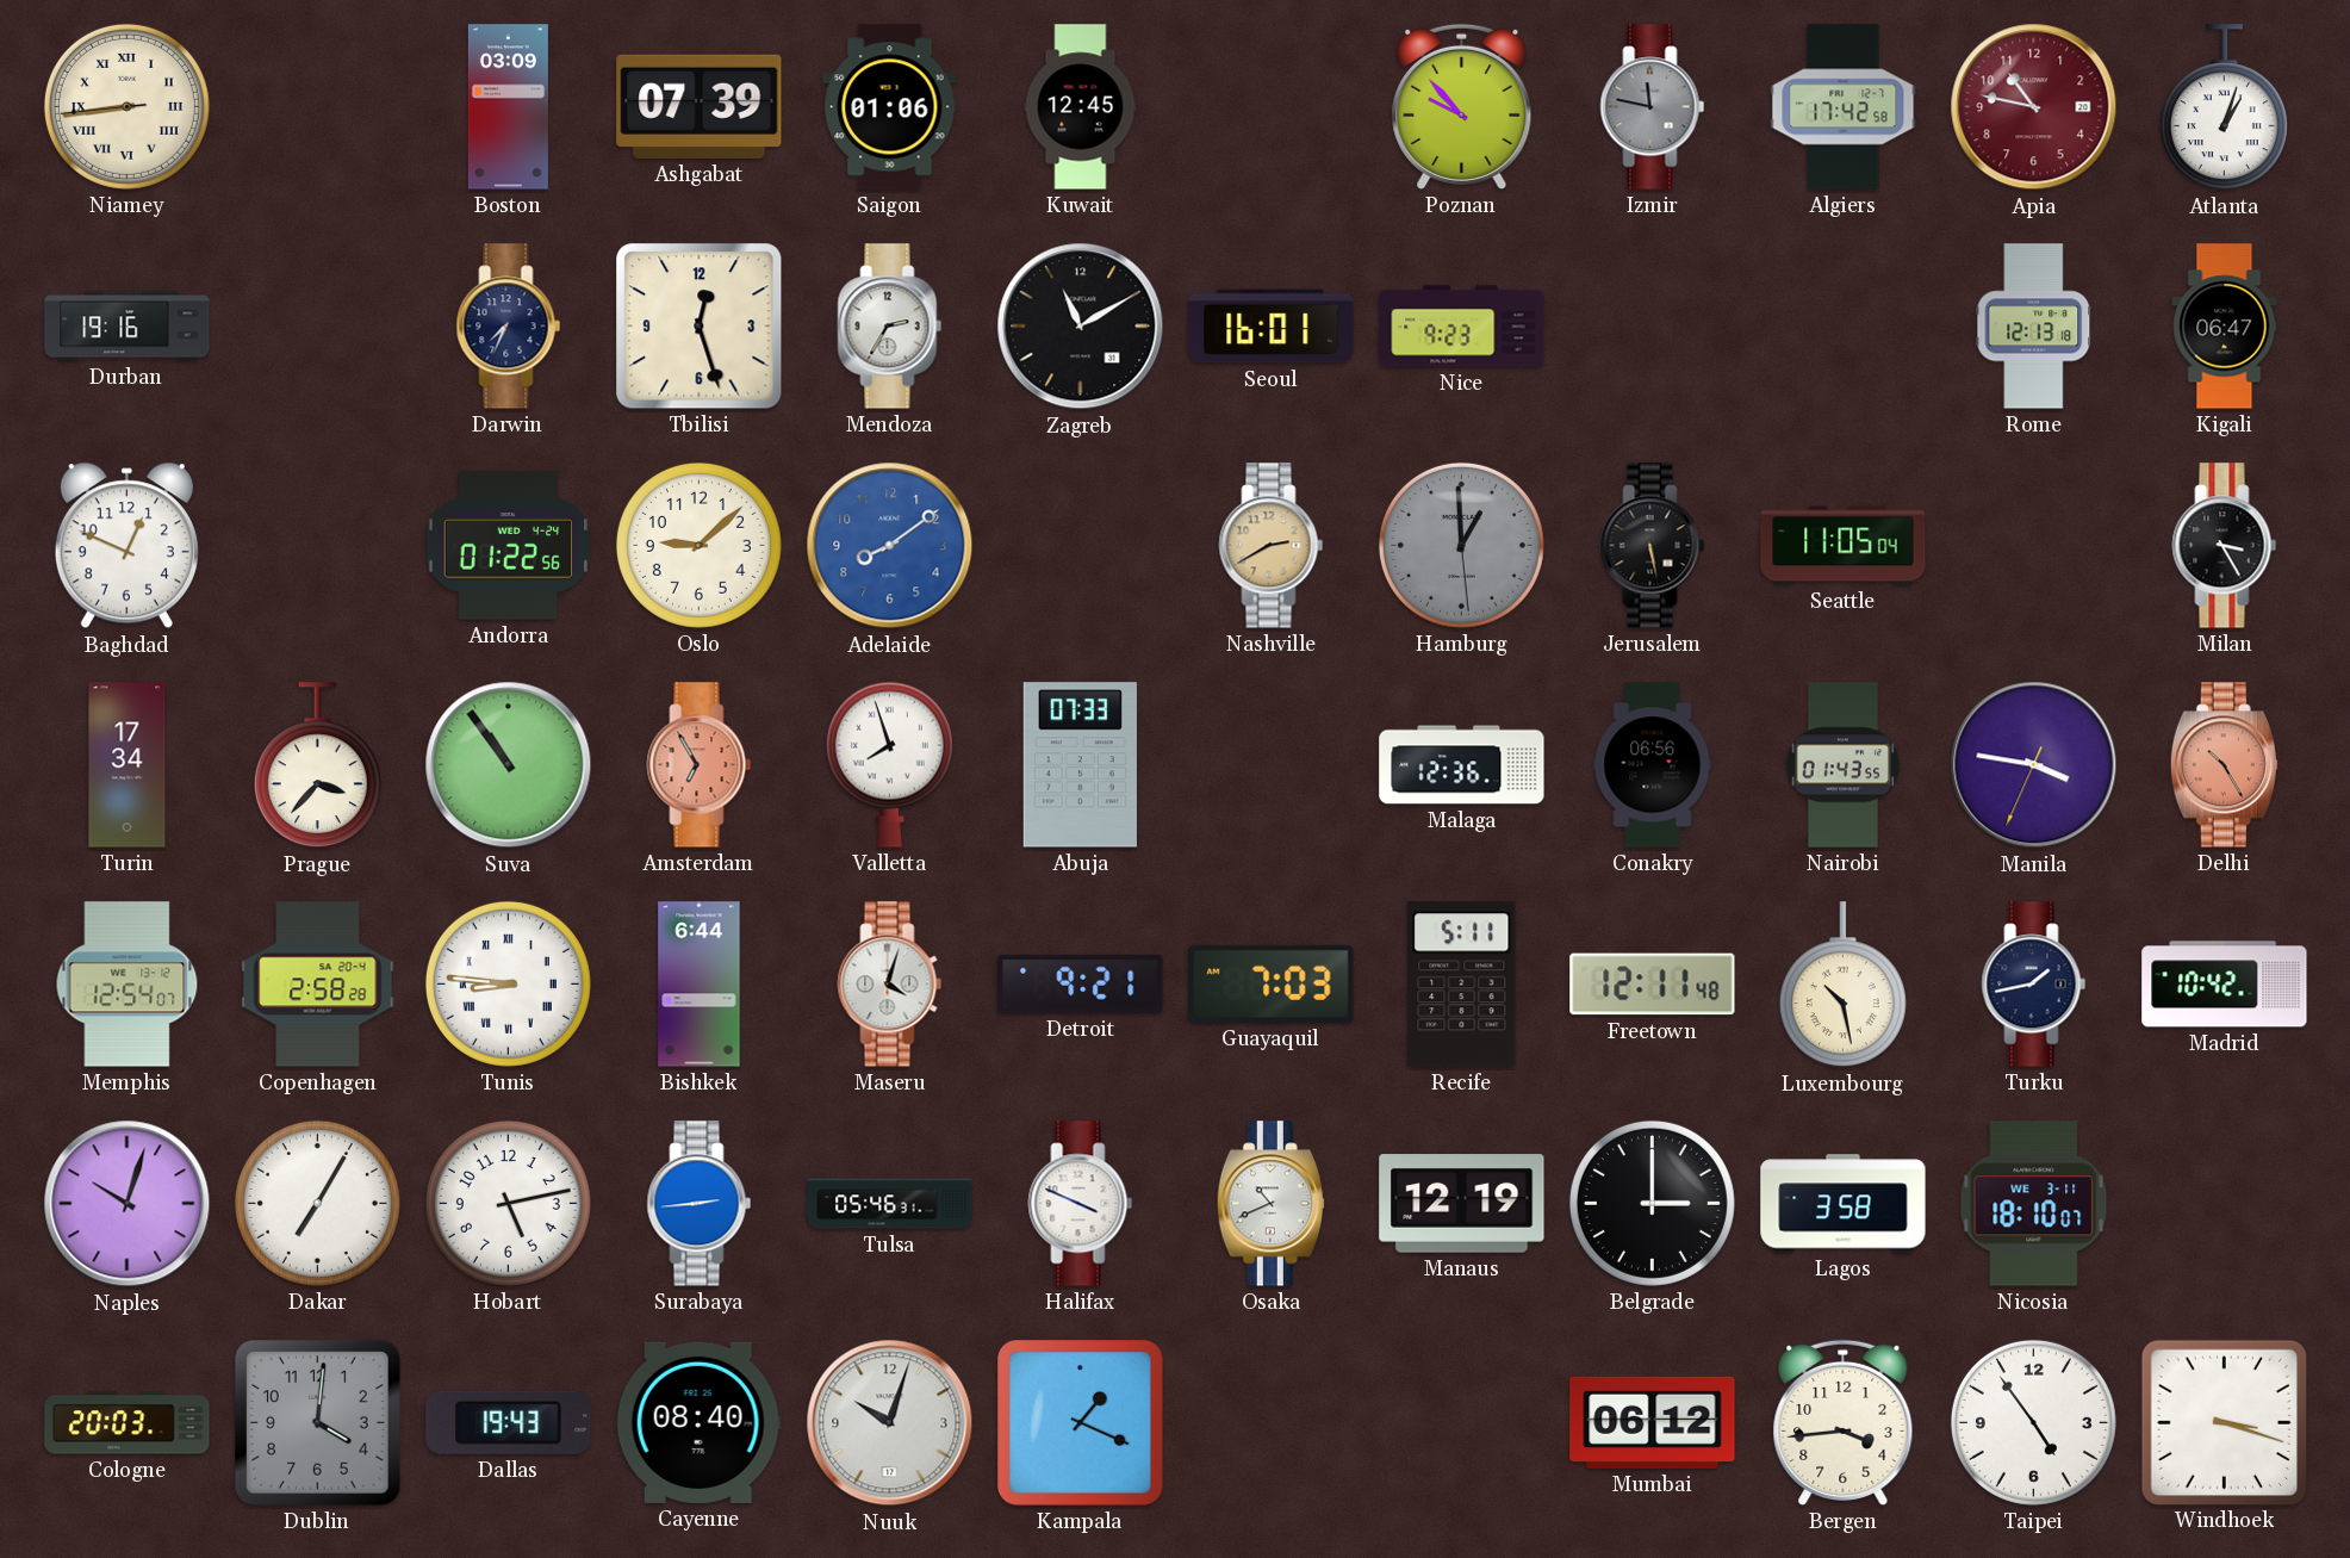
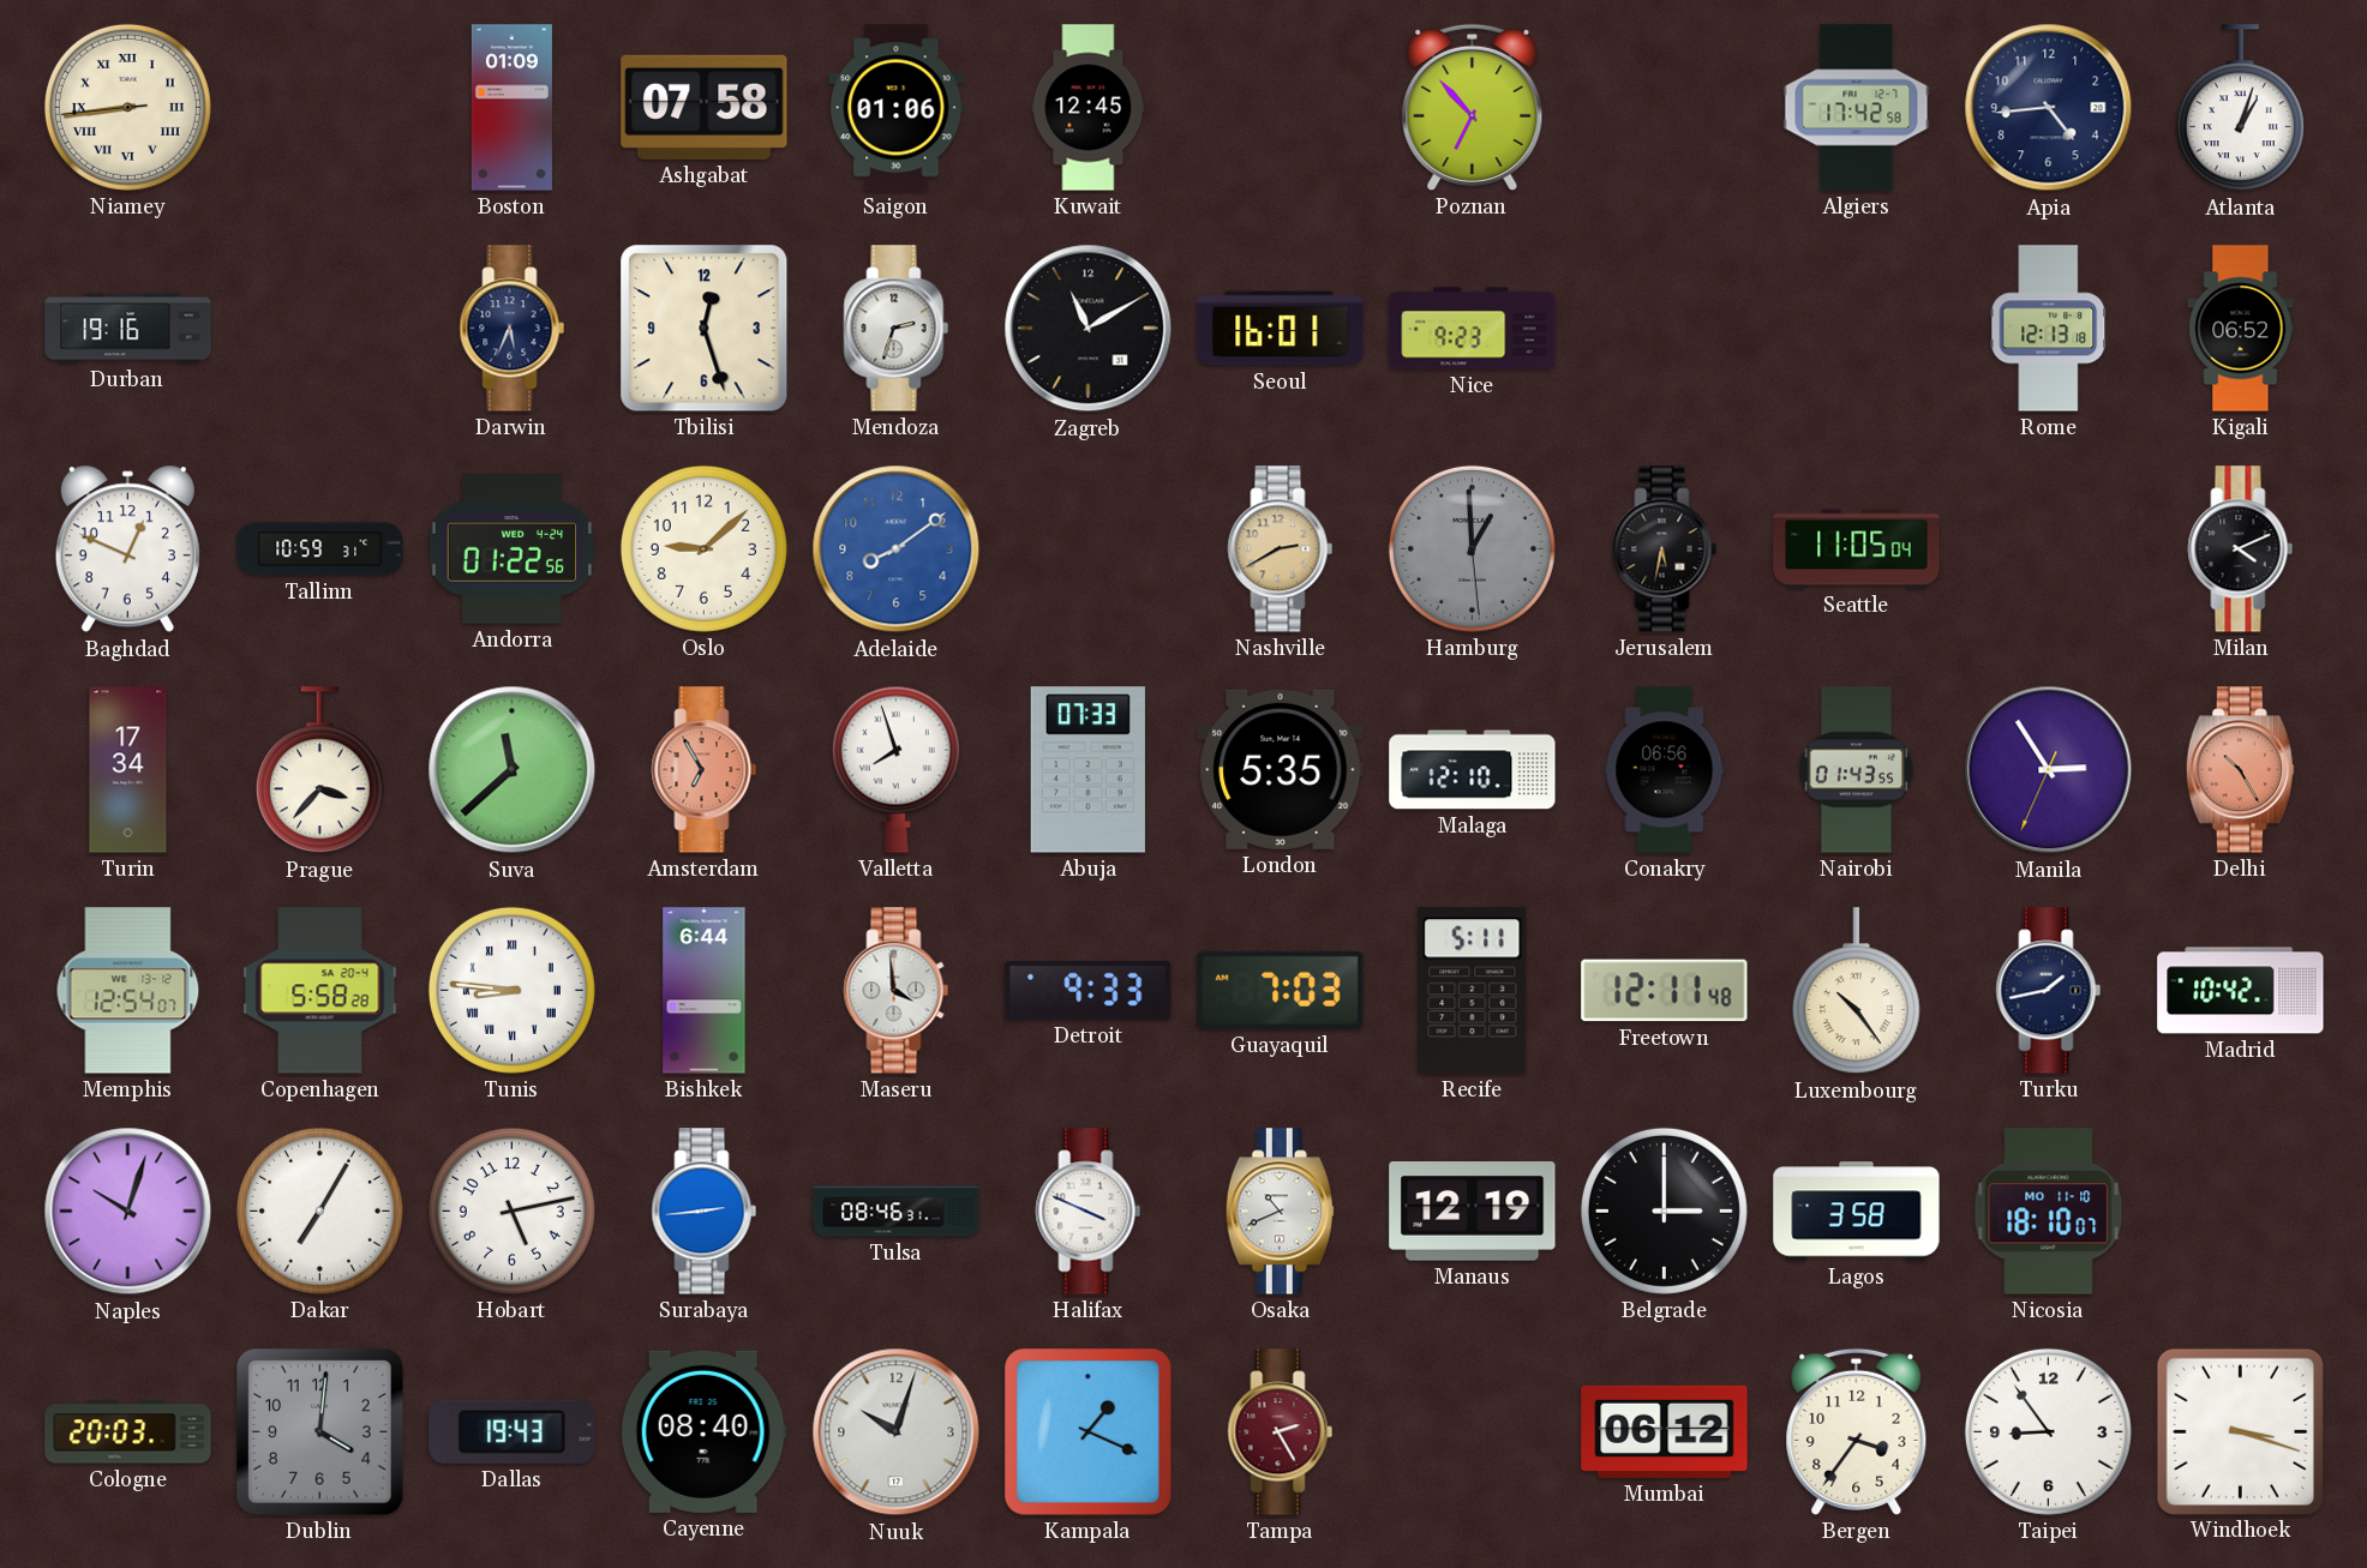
Boston: 03:09 -> 01:09 (511, 108)
Ashgabat: 07:39 -> 07:58 (705, 107)
Poznan: 9:53 -> 6:53 (1473, 107)
Izmir: 11:47 -> none (1653, 107)
Apia: 10:47 -> 4:44 (2049, 108)
Apia dial: burgundy -> navy (2049, 108)
Darwin: 7:34 -> 5:34 (513, 329)
Mendoza: 2:35 -> 2:33 (897, 329)
Kigali: 06:47 -> 06:52 (2241, 329)
Tallinn: none -> 10:59 (320, 549)
Jerusalem: 5:28 -> 5:32 (1665, 549)
Milan: 3:25 -> 4:11 (2241, 549)
Suva: 10:54 -> 11:38 (513, 770)
London: none -> 5:35 (1281, 769)
Malaga: 12:36 -> 12:10 (1473, 770)
Manila: 3:46 -> 2:54 (2049, 770)
Copenhagen: 2:58 -> 5:58 (320, 991)
Maseru: 4:03 -> 3:59 (897, 991)
Detroit: 9:21 -> 9:33 (1089, 990)
Luxembourg: 10:28 -> 10:24 (1856, 991)
Tulsa: 05:46 -> 08:46 (897, 1212)
Nicosia date: WE 3-11 -> MO 11-10 (2049, 1212)
Tampa: none -> 2:25 (1281, 1432)
Bergen: 3:44 -> 3:36 (1857, 1431)
Taipei: 4:54 -> 8:54 (2048, 1431)
